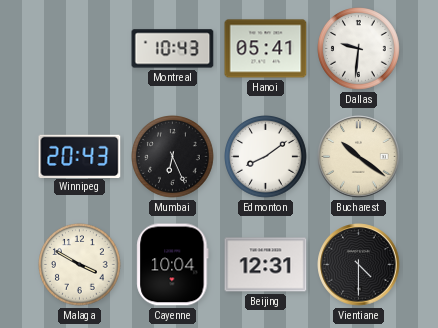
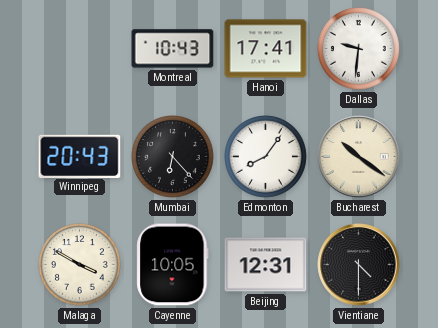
Hanoi: 05:41 -> 17:41 (266, 49)
Mumbai: 6:26 -> 6:23 (173, 157)
Edmonton: 8:09 -> 8:06 (266, 157)
Cayenne: 10:04 -> 10:05 (173, 265)
